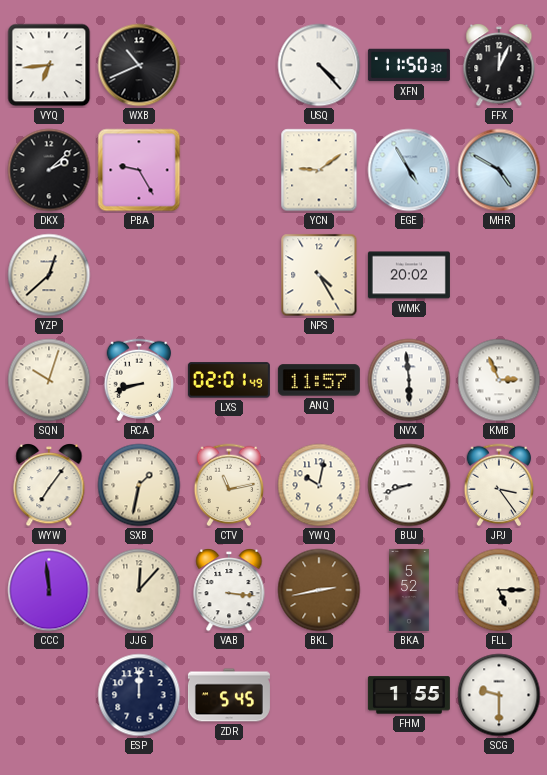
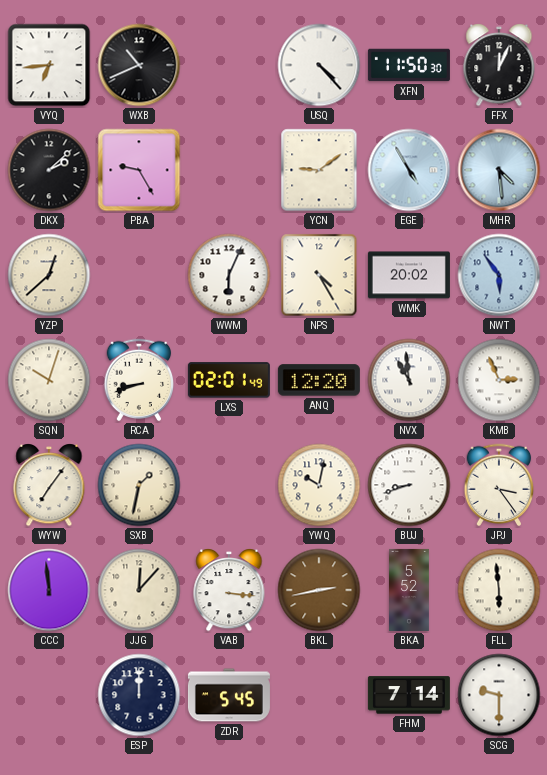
MHR: 4:50 -> 4:29 (499, 170)
WWM: none -> 6:04 (229, 275)
NWT: none -> 5:54 (499, 275)
ANQ: 11:57 -> 12:20 (319, 380)
NVX: 5:59 -> 10:59 (409, 380)
CTV: 11:13 -> none (229, 485)
FLL: 5:15 -> 5:59 (499, 590)
FHM: 1:55 -> 7:14 (409, 695)
